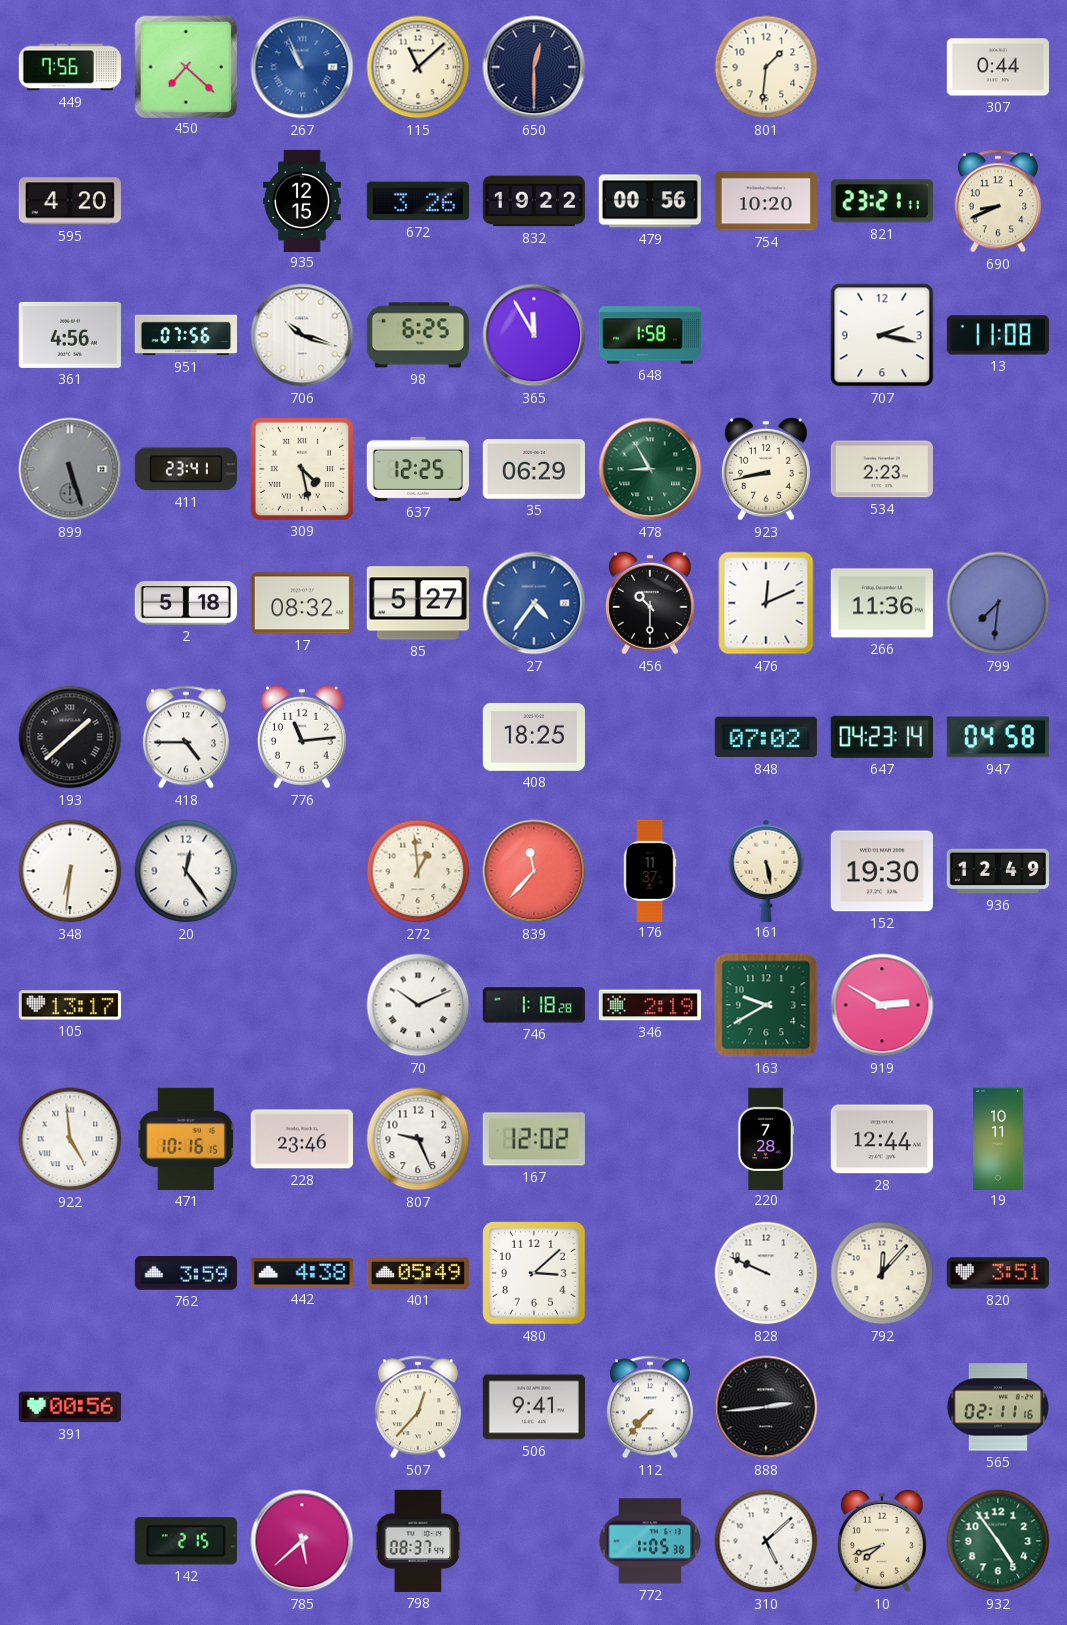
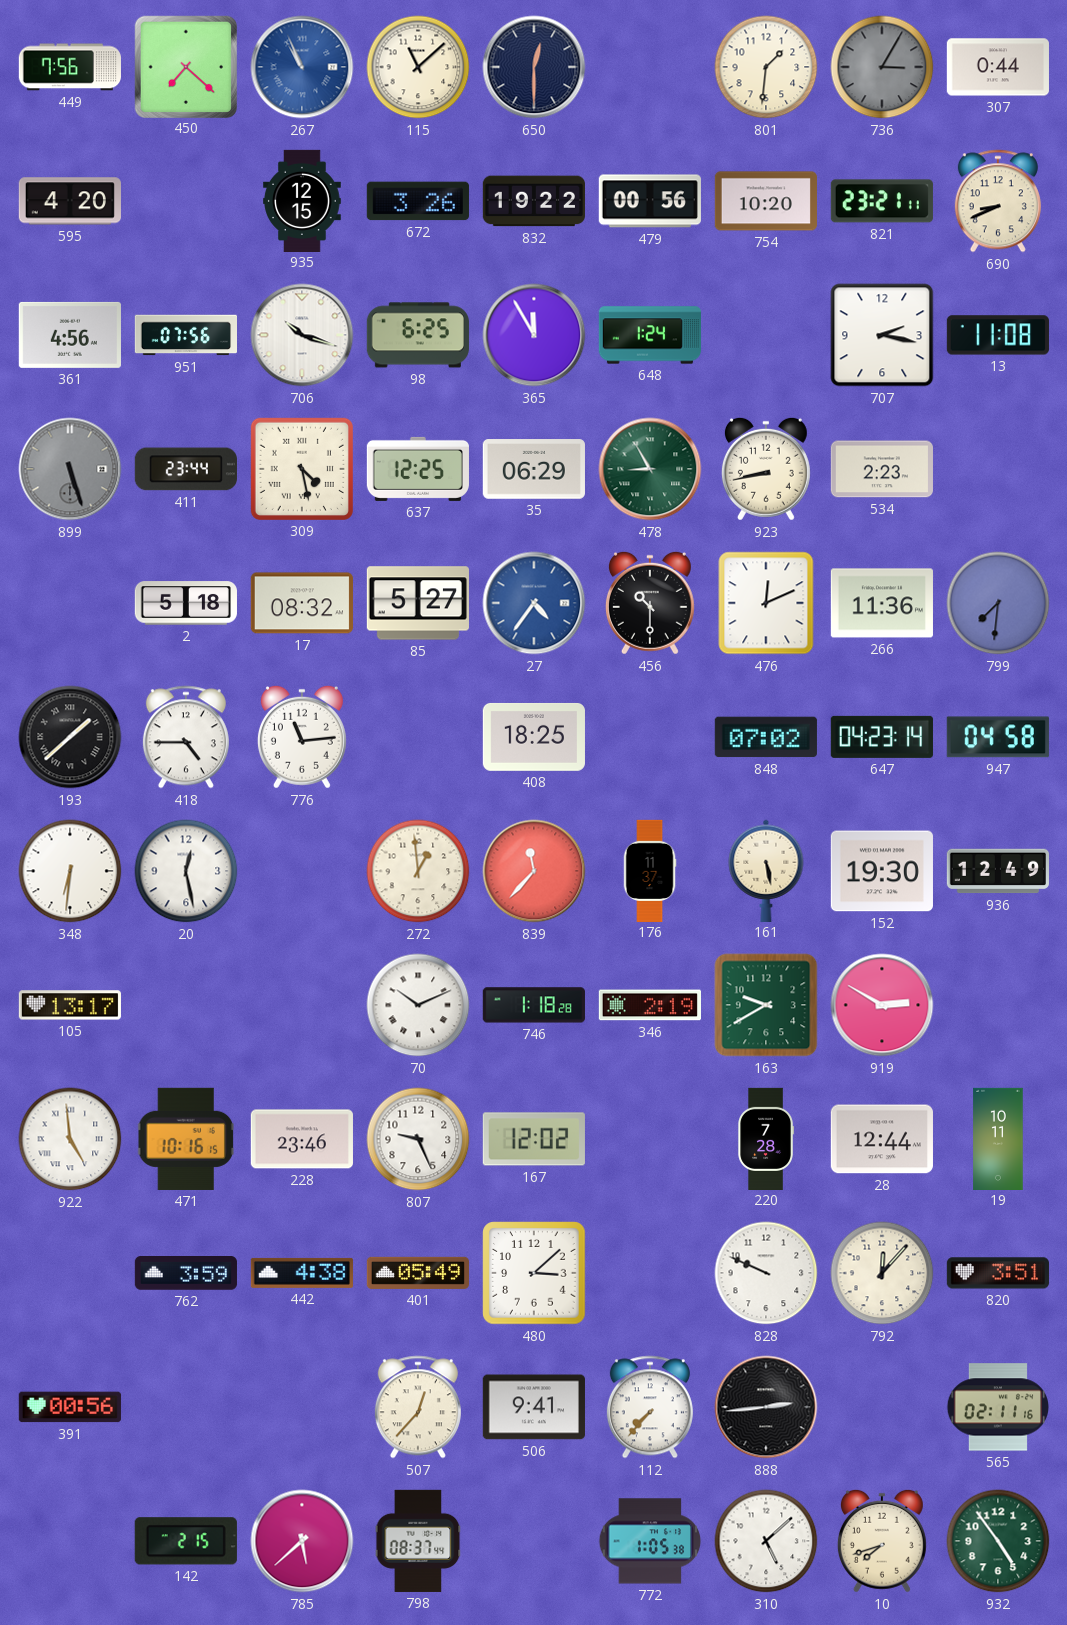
736: none -> 3:05 (882, 67)
648: 1:58 -> 1:24 (649, 335)
411: 23:41 -> 23:44 (186, 469)
20: 12:24 -> 12:28 (186, 871)
